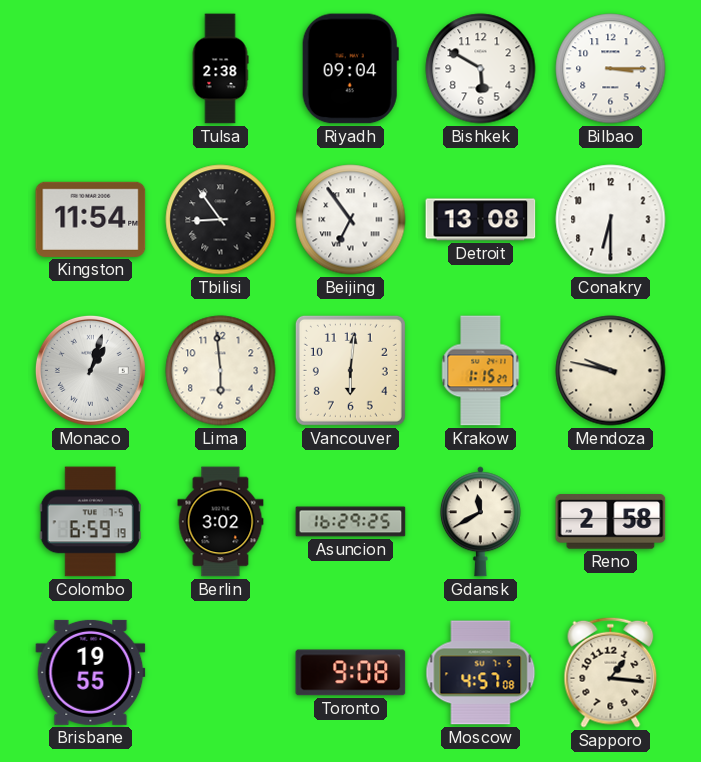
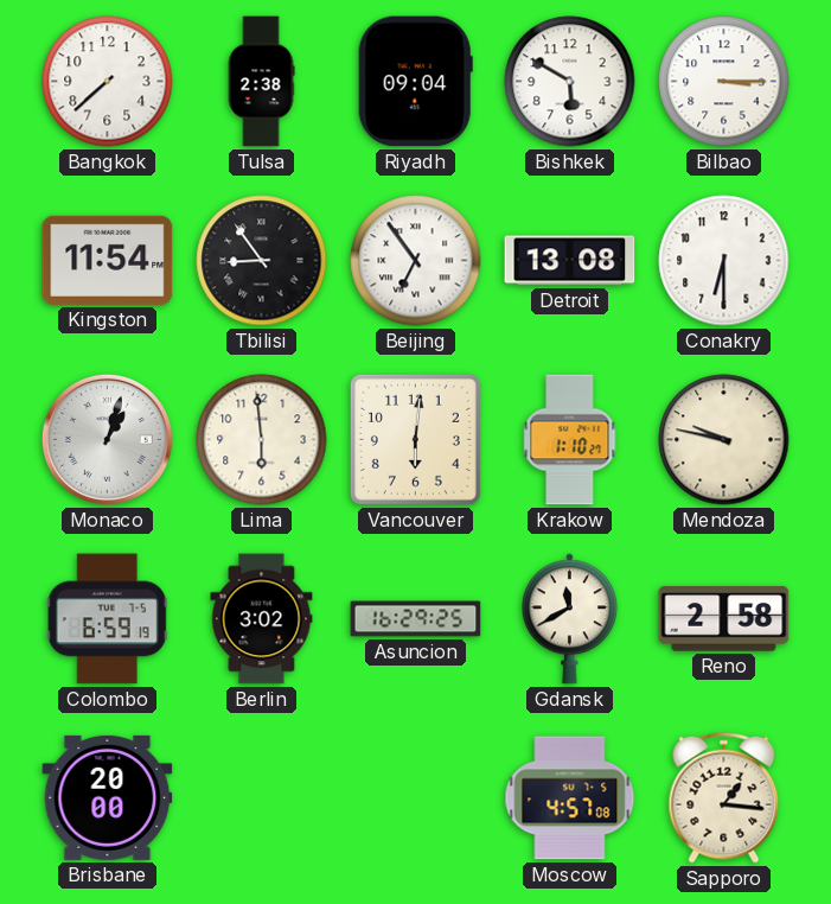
Bangkok: none -> 7:38 (108, 82)
Krakow: 1:15 -> 1:10 (570, 440)
Brisbane: 19:55 -> 20:00 (108, 797)
Toronto: 9:08 -> none (351, 673)
